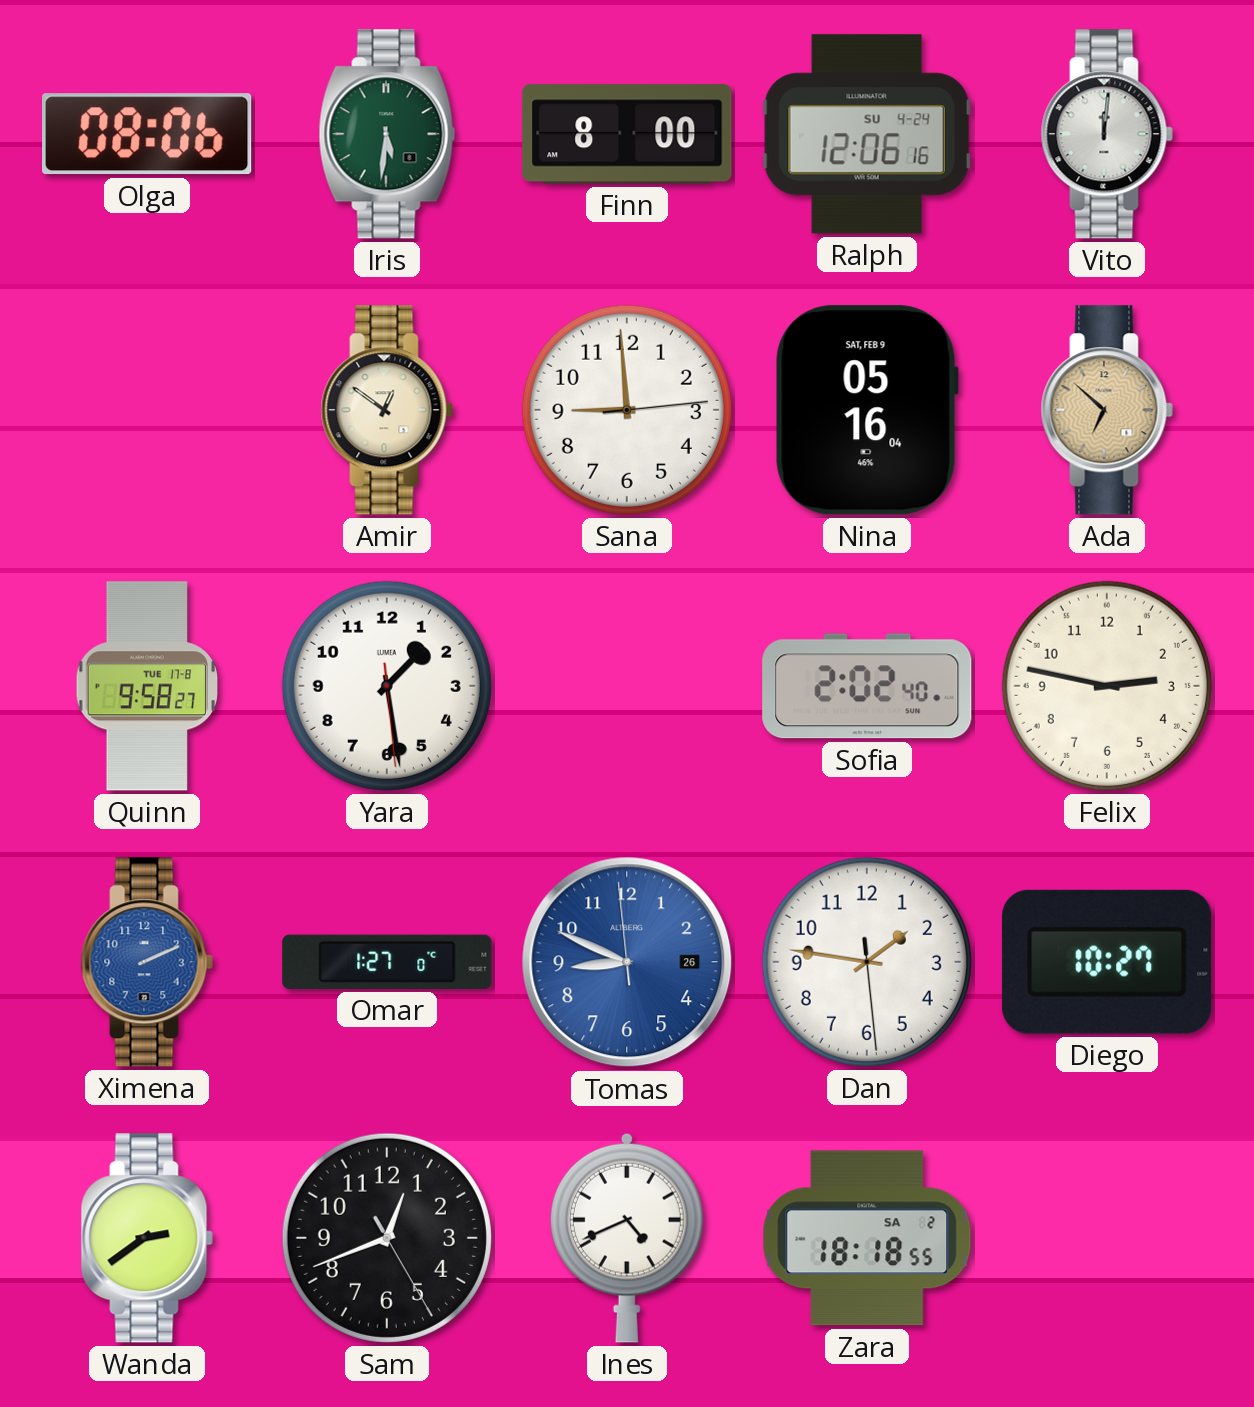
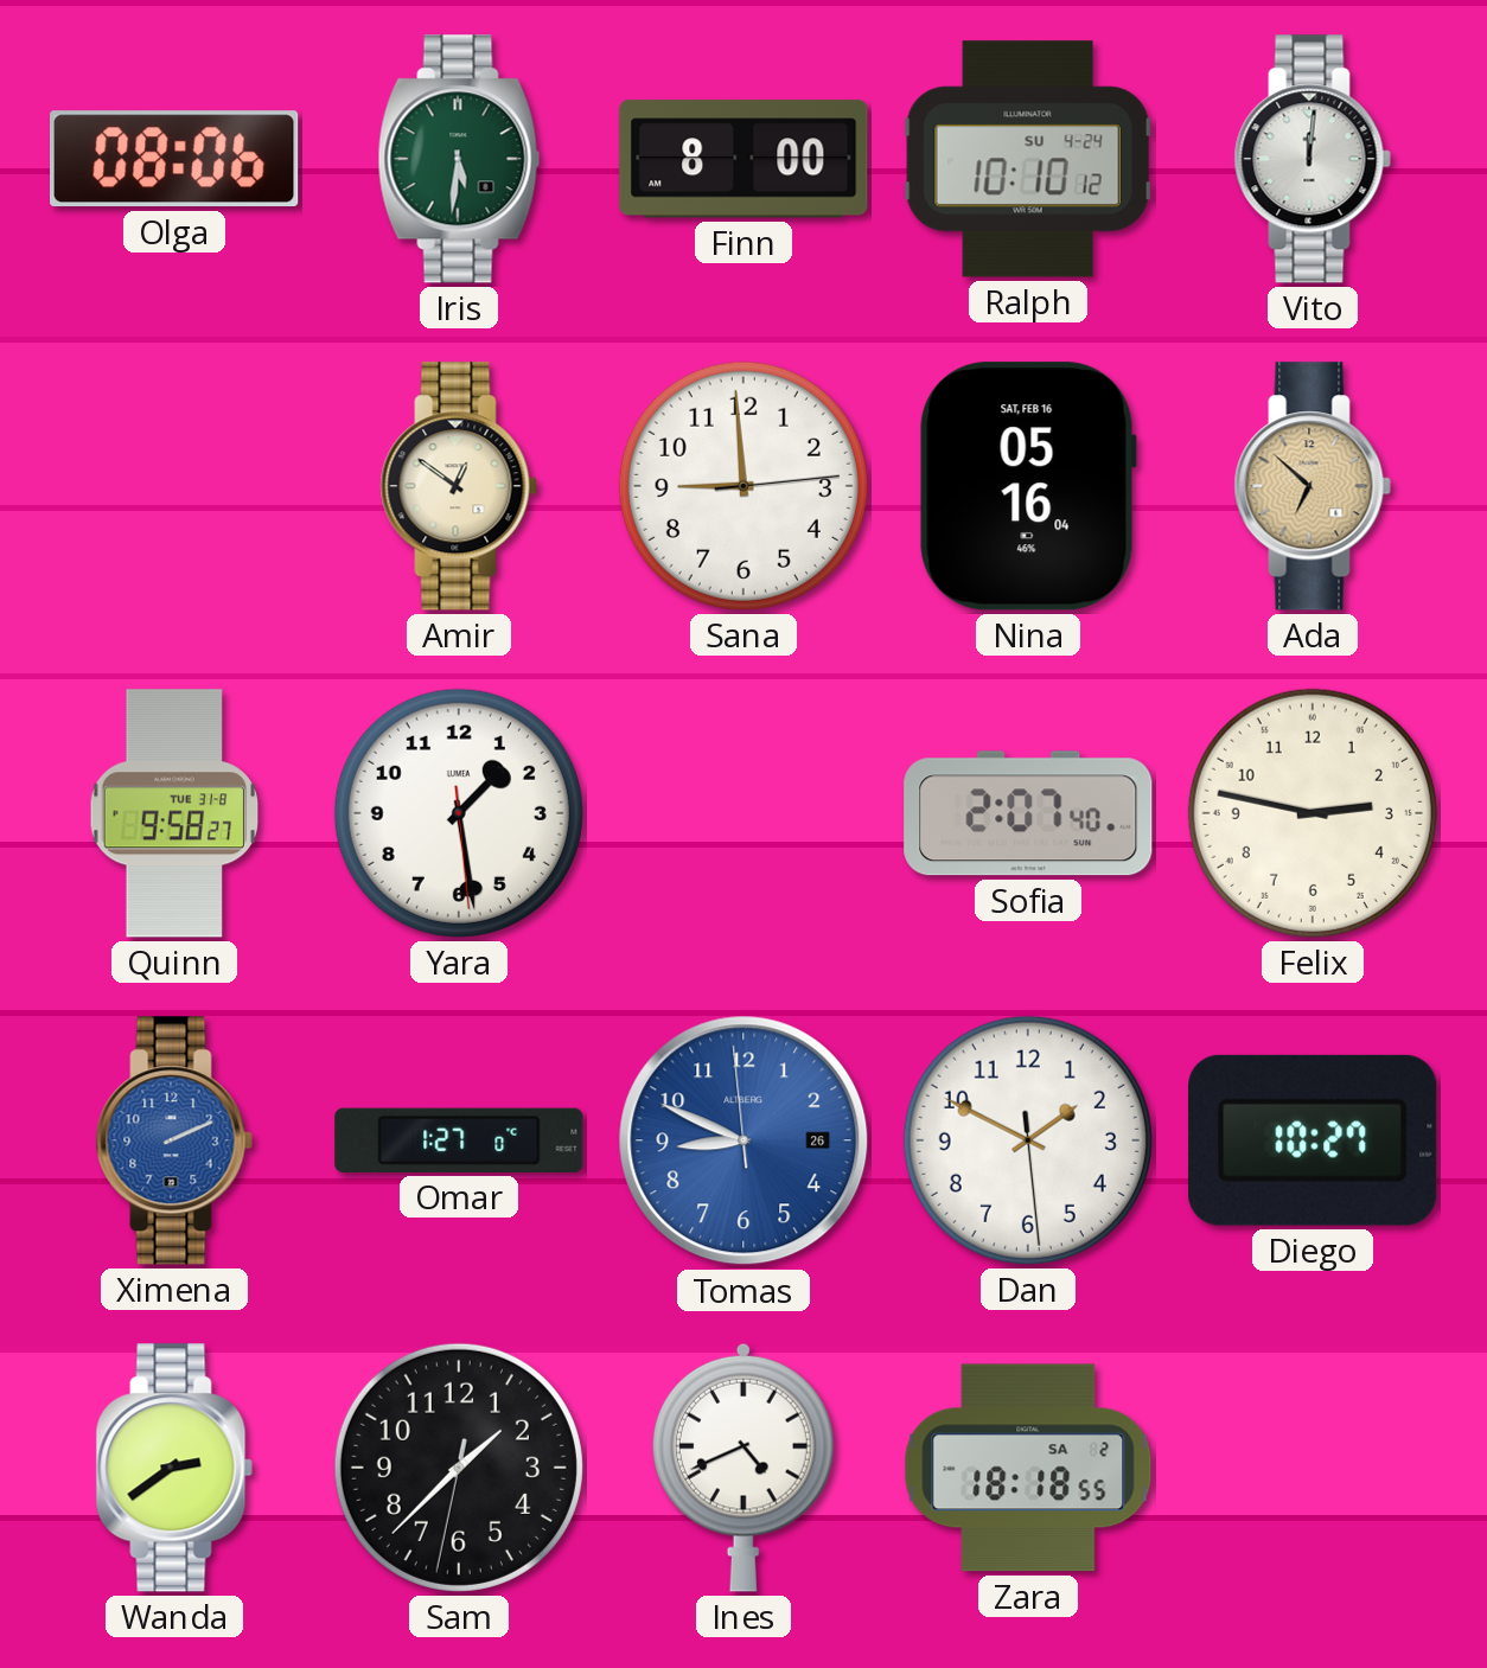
Ralph: 12:06 -> 10:10 (1028, 159)
Nina date: SAT, FEB 9 -> SAT, FEB 16 (1028, 486)
Quinn date: TUE 17-8 -> TUE 31-8 (174, 813)
Sofia: 2:02 -> 2:07 (1028, 813)
Dan: 1:46 -> 1:49 (1028, 1140)
Sam: 12:41 -> 1:37 (459, 1468)
